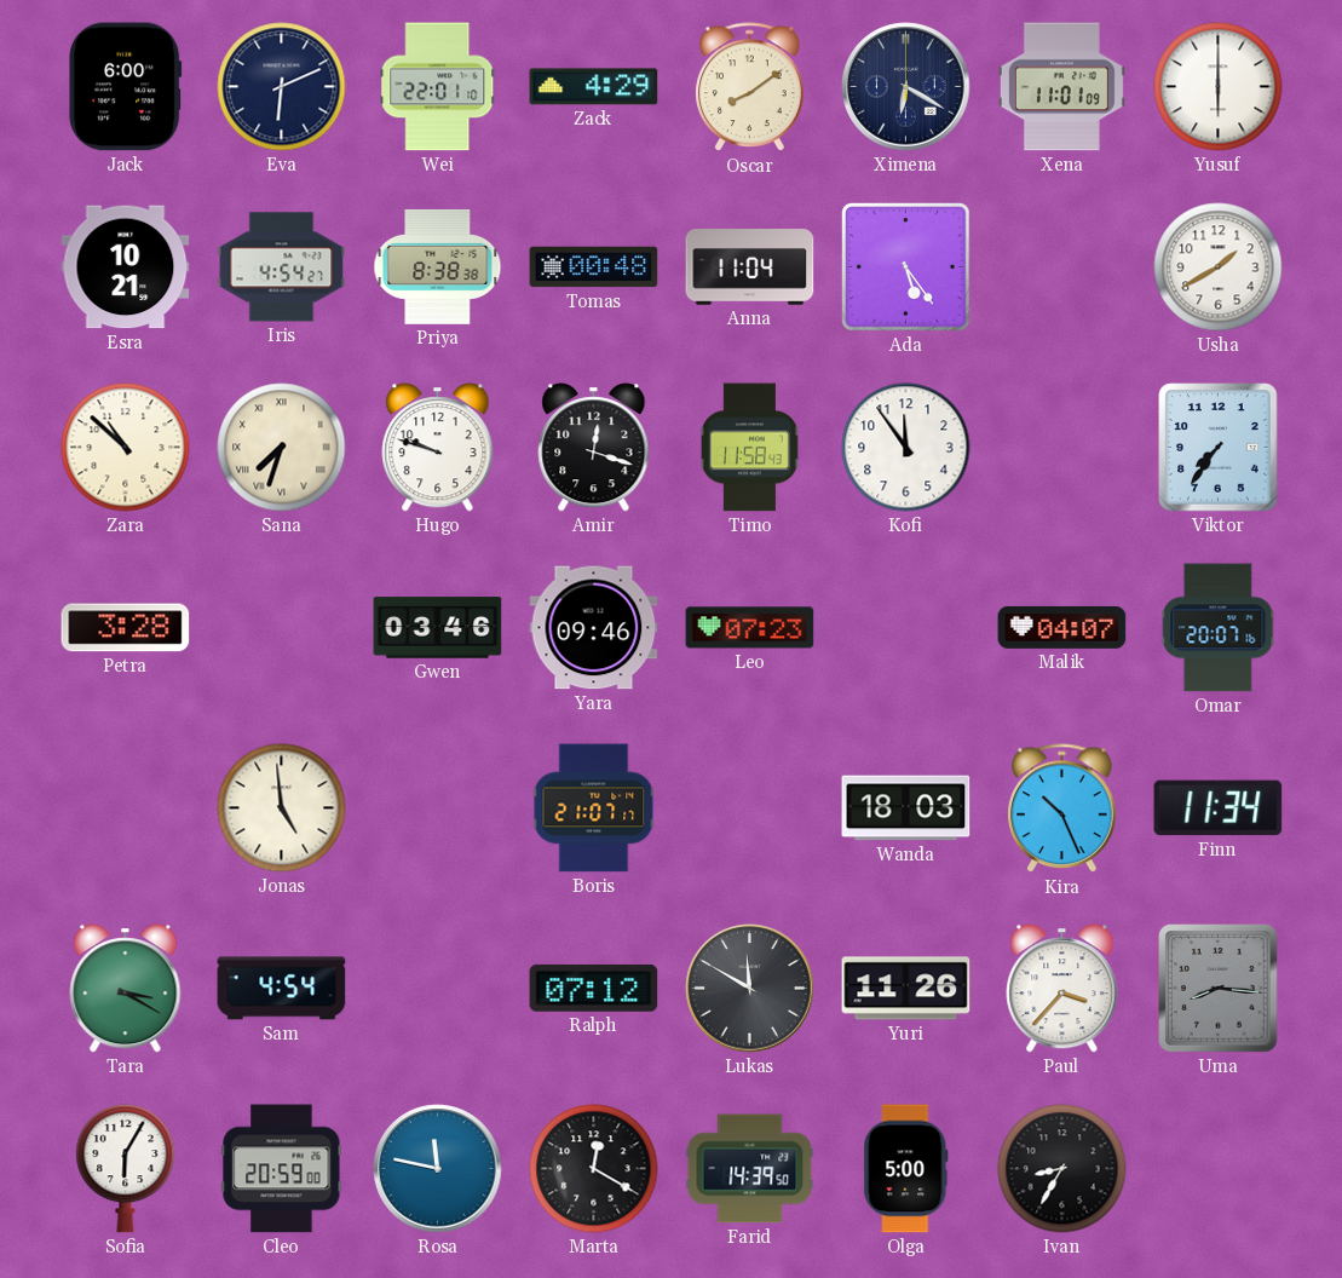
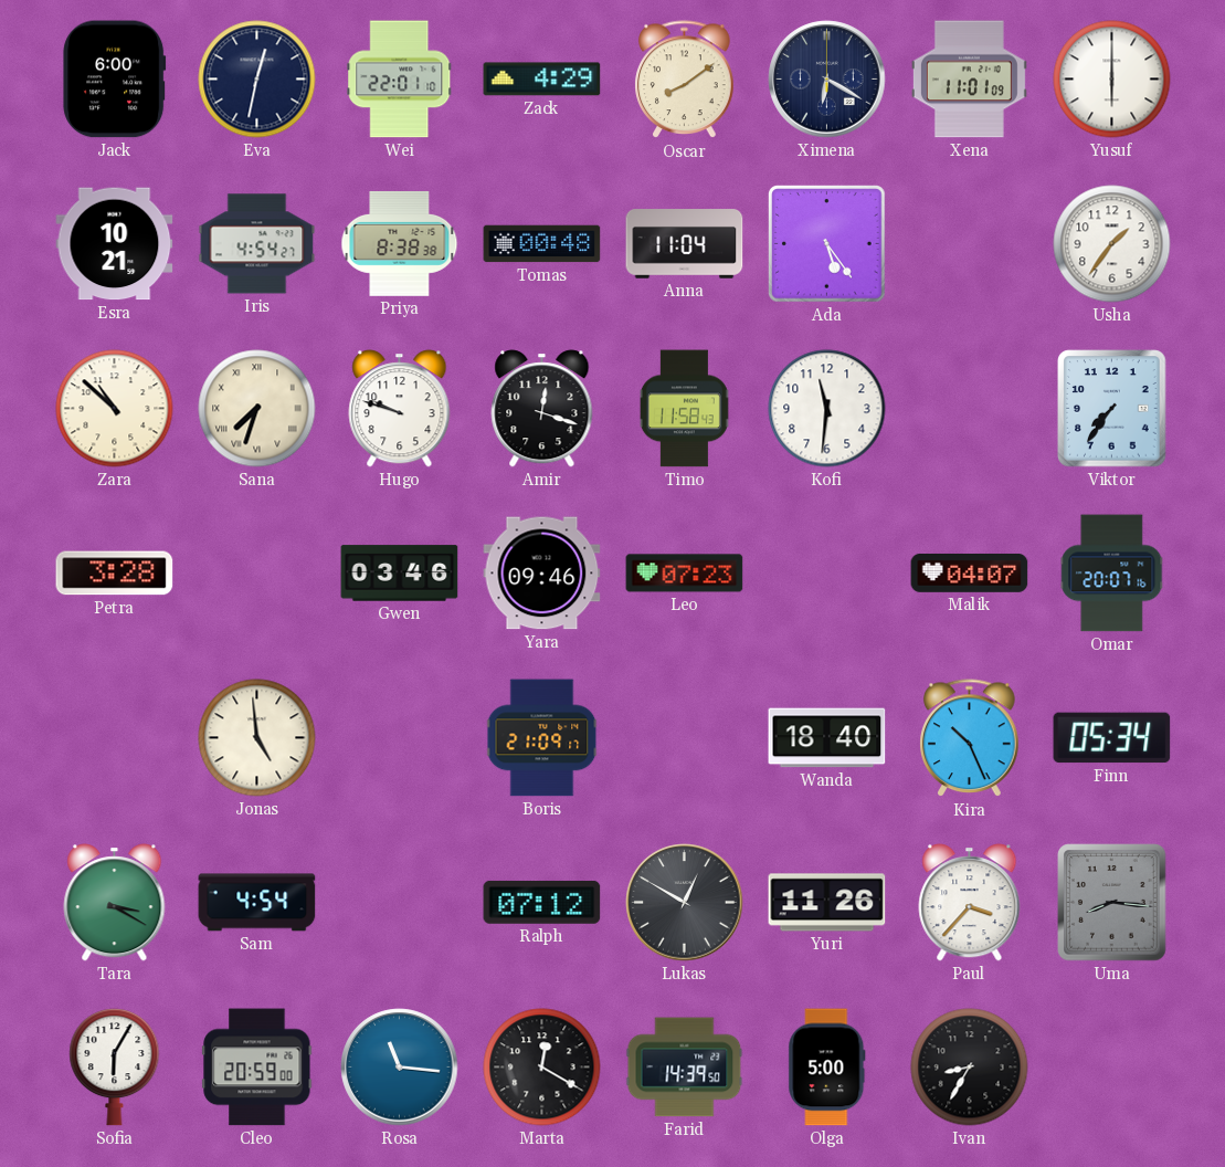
Eva: 6:11 -> 12:32 (257, 80)
Usha: 1:40 -> 1:36 (1112, 244)
Kofi: 11:54 -> 11:31 (827, 409)
Boris: 21:07 -> 21:09 (542, 738)
Wanda: 18:03 -> 18:40 (827, 738)
Finn: 11:34 -> 05:34 (1112, 738)
Lukas: 11:50 -> 12:50 (685, 903)
Rosa: 11:47 -> 11:16 (400, 1068)
